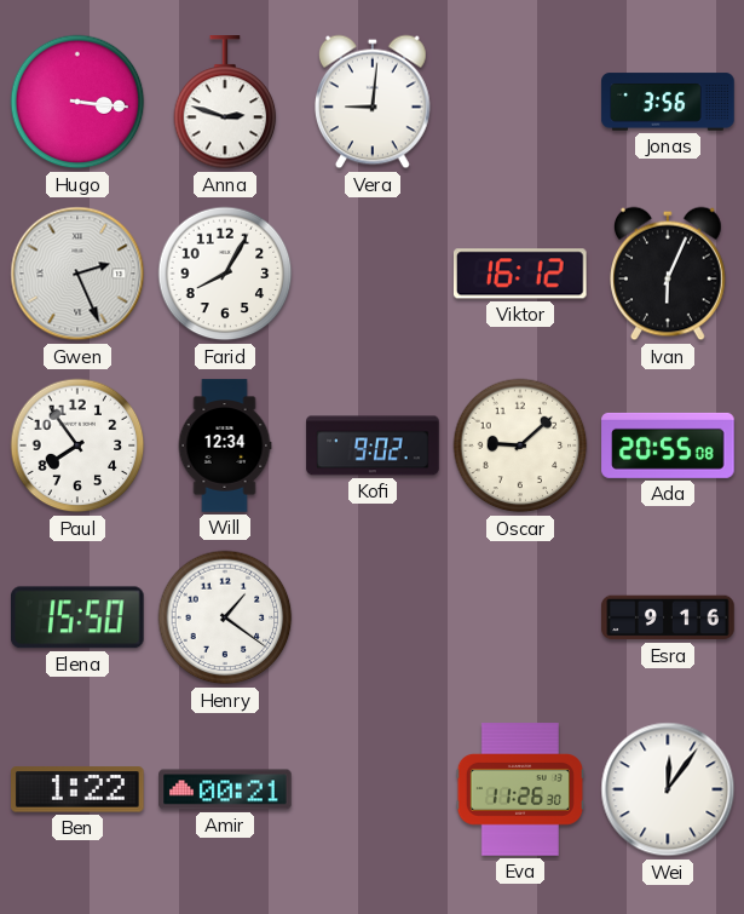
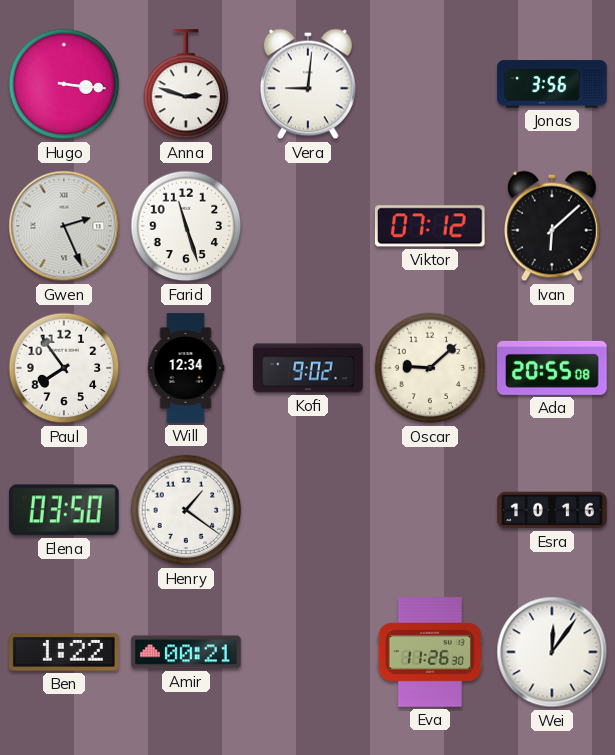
Farid: 8:05 -> 11:27 (186, 226)
Viktor: 16:12 -> 07:12 (430, 226)
Ivan: 6:04 -> 6:08 (553, 226)
Elena: 15:50 -> 03:50 (64, 510)
Esra: 9:16 -> 10:16 (552, 510)
